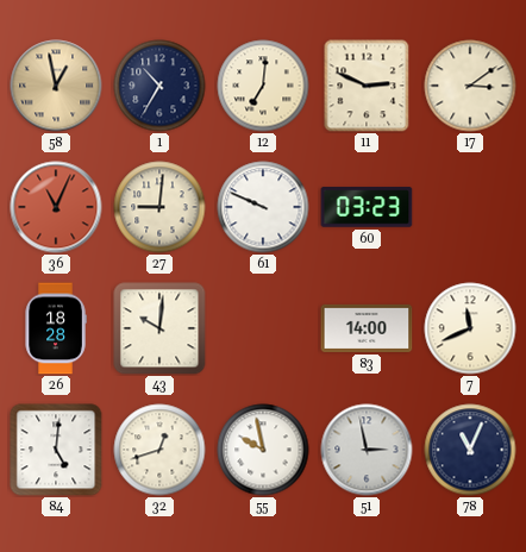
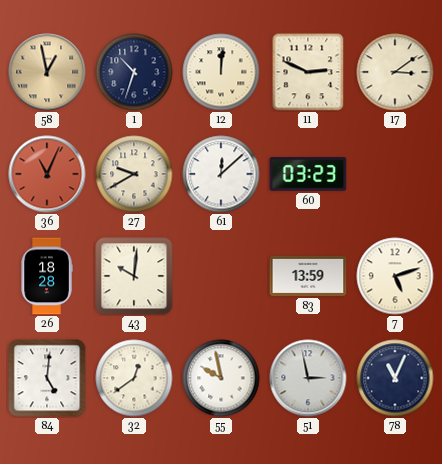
1: 10:35 -> 10:33 (134, 72)
12: 7:01 -> 12:01 (221, 72)
27: 9:01 -> 9:40 (134, 174)
61: 9:49 -> 12:08 (221, 174)
83: 14:00 -> 13:59 (308, 276)
7: 11:41 -> 5:12 (395, 276)
32: 12:42 -> 12:39 (134, 378)
